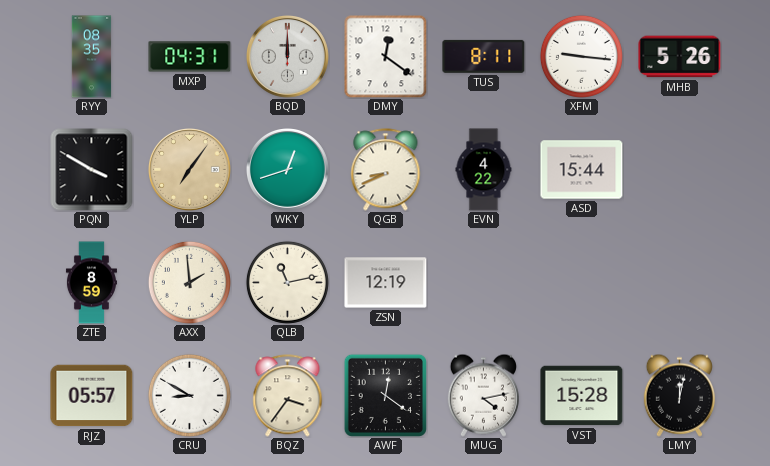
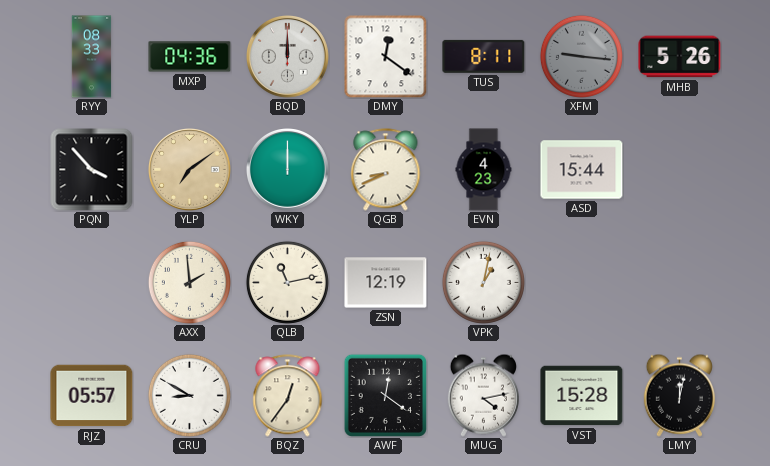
RYY: 08:35 -> 08:33 (92, 57)
MXP: 04:31 -> 04:36 (190, 57)
XFM dial: white -> grey (581, 56)
PQN: 3:50 -> 3:53 (92, 170)
YLP: 7:06 -> 7:09 (190, 170)
WKY: 12:42 -> 12:00 (288, 170)
EVN: 4:22 -> 4:23 (484, 170)
ZTE: 8:59 -> none (91, 283)
VPK: none -> 1:02 (483, 282)
BQZ: 3:36 -> 12:36 (288, 396)
